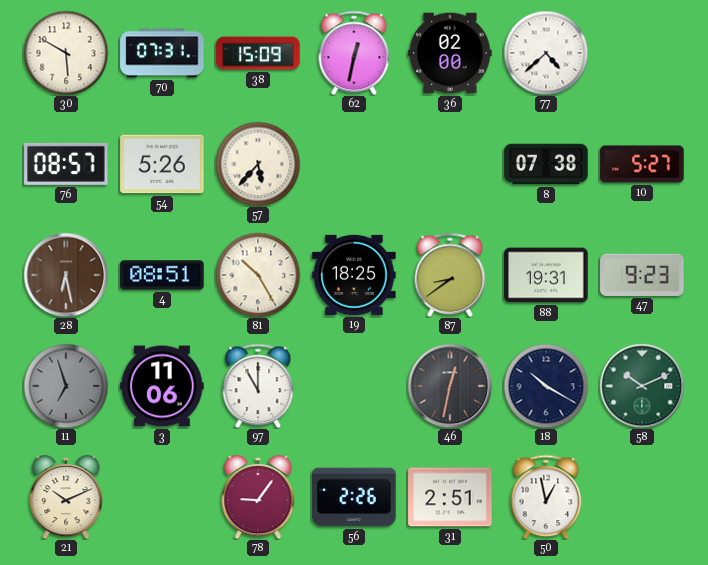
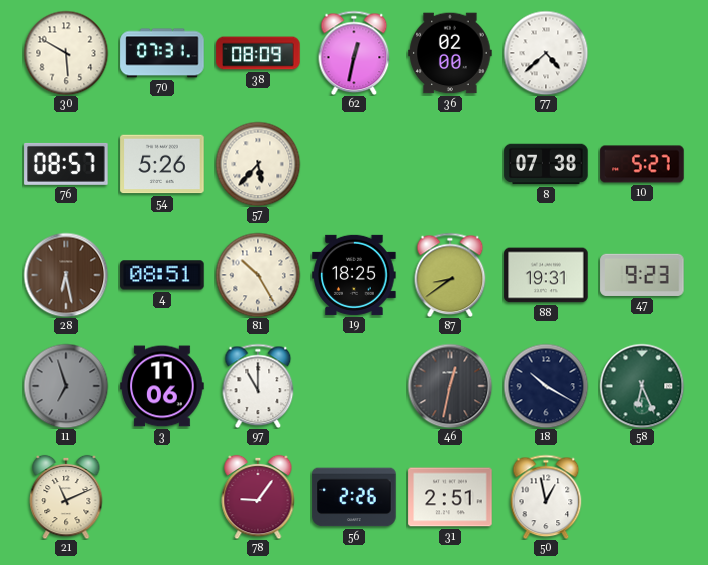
38: 15:09 -> 08:09 (258, 53)
58: 10:11 -> 6:26 (642, 386)
21: 10:11 -> 11:11 (66, 497)
